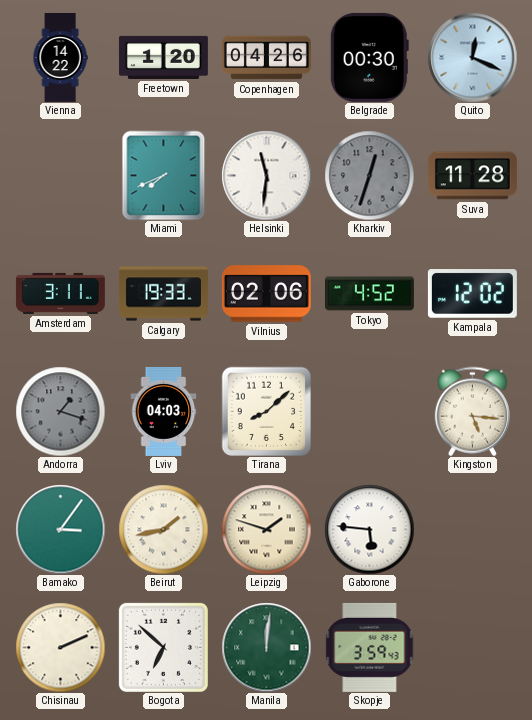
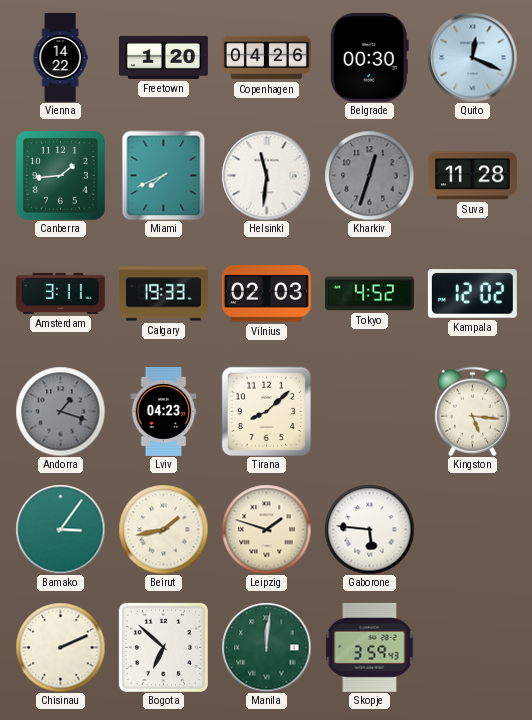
Canberra: none -> 1:44 (61, 176)
Vilnius: 02:06 -> 02:03 (266, 294)
Lviv: 04:03 -> 04:23 (164, 411)
